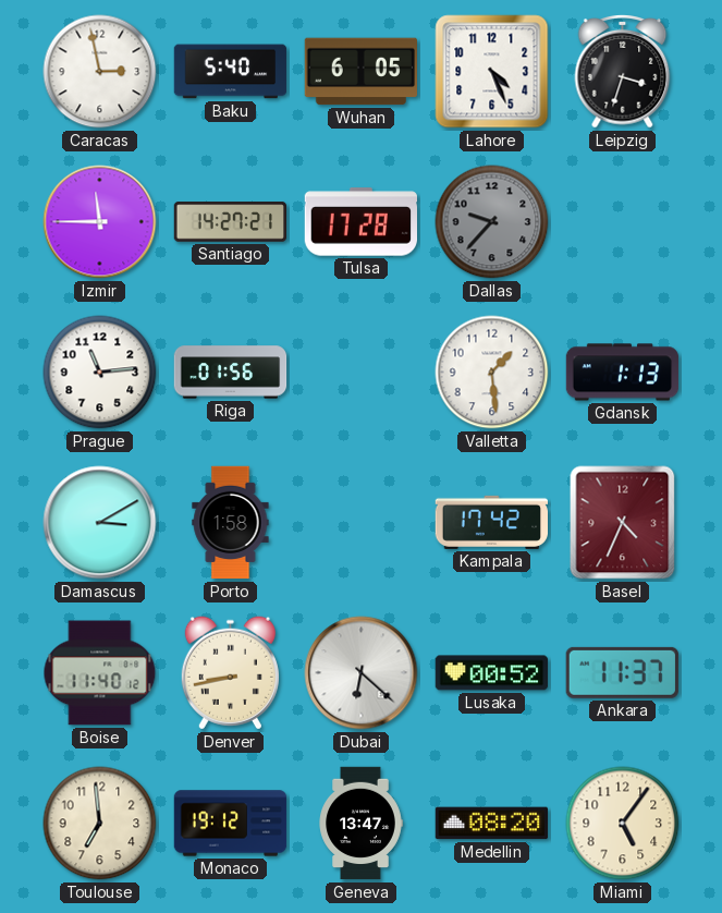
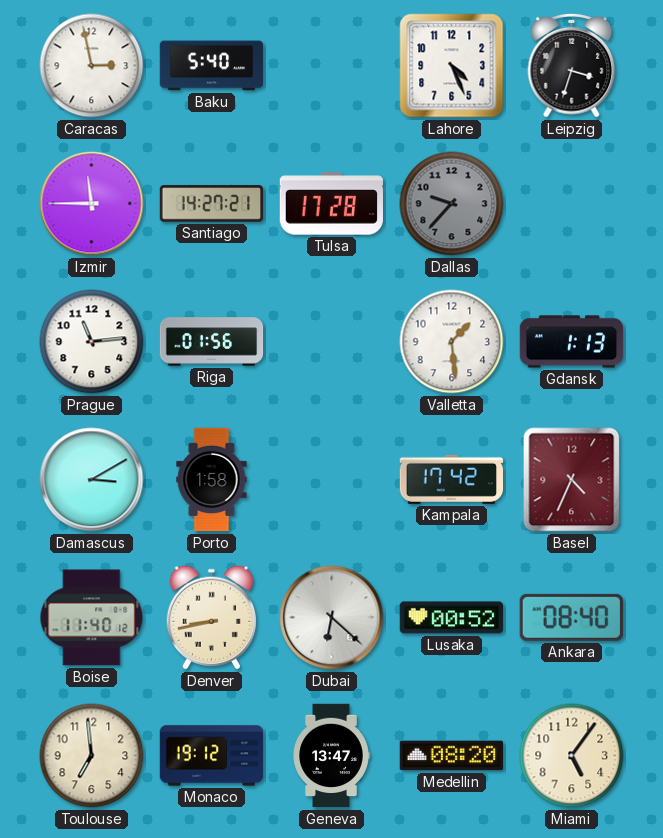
Wuhan: 6:05 -> none (360, 72)
Ankara: 11:37 -> 08:40 (571, 617)
